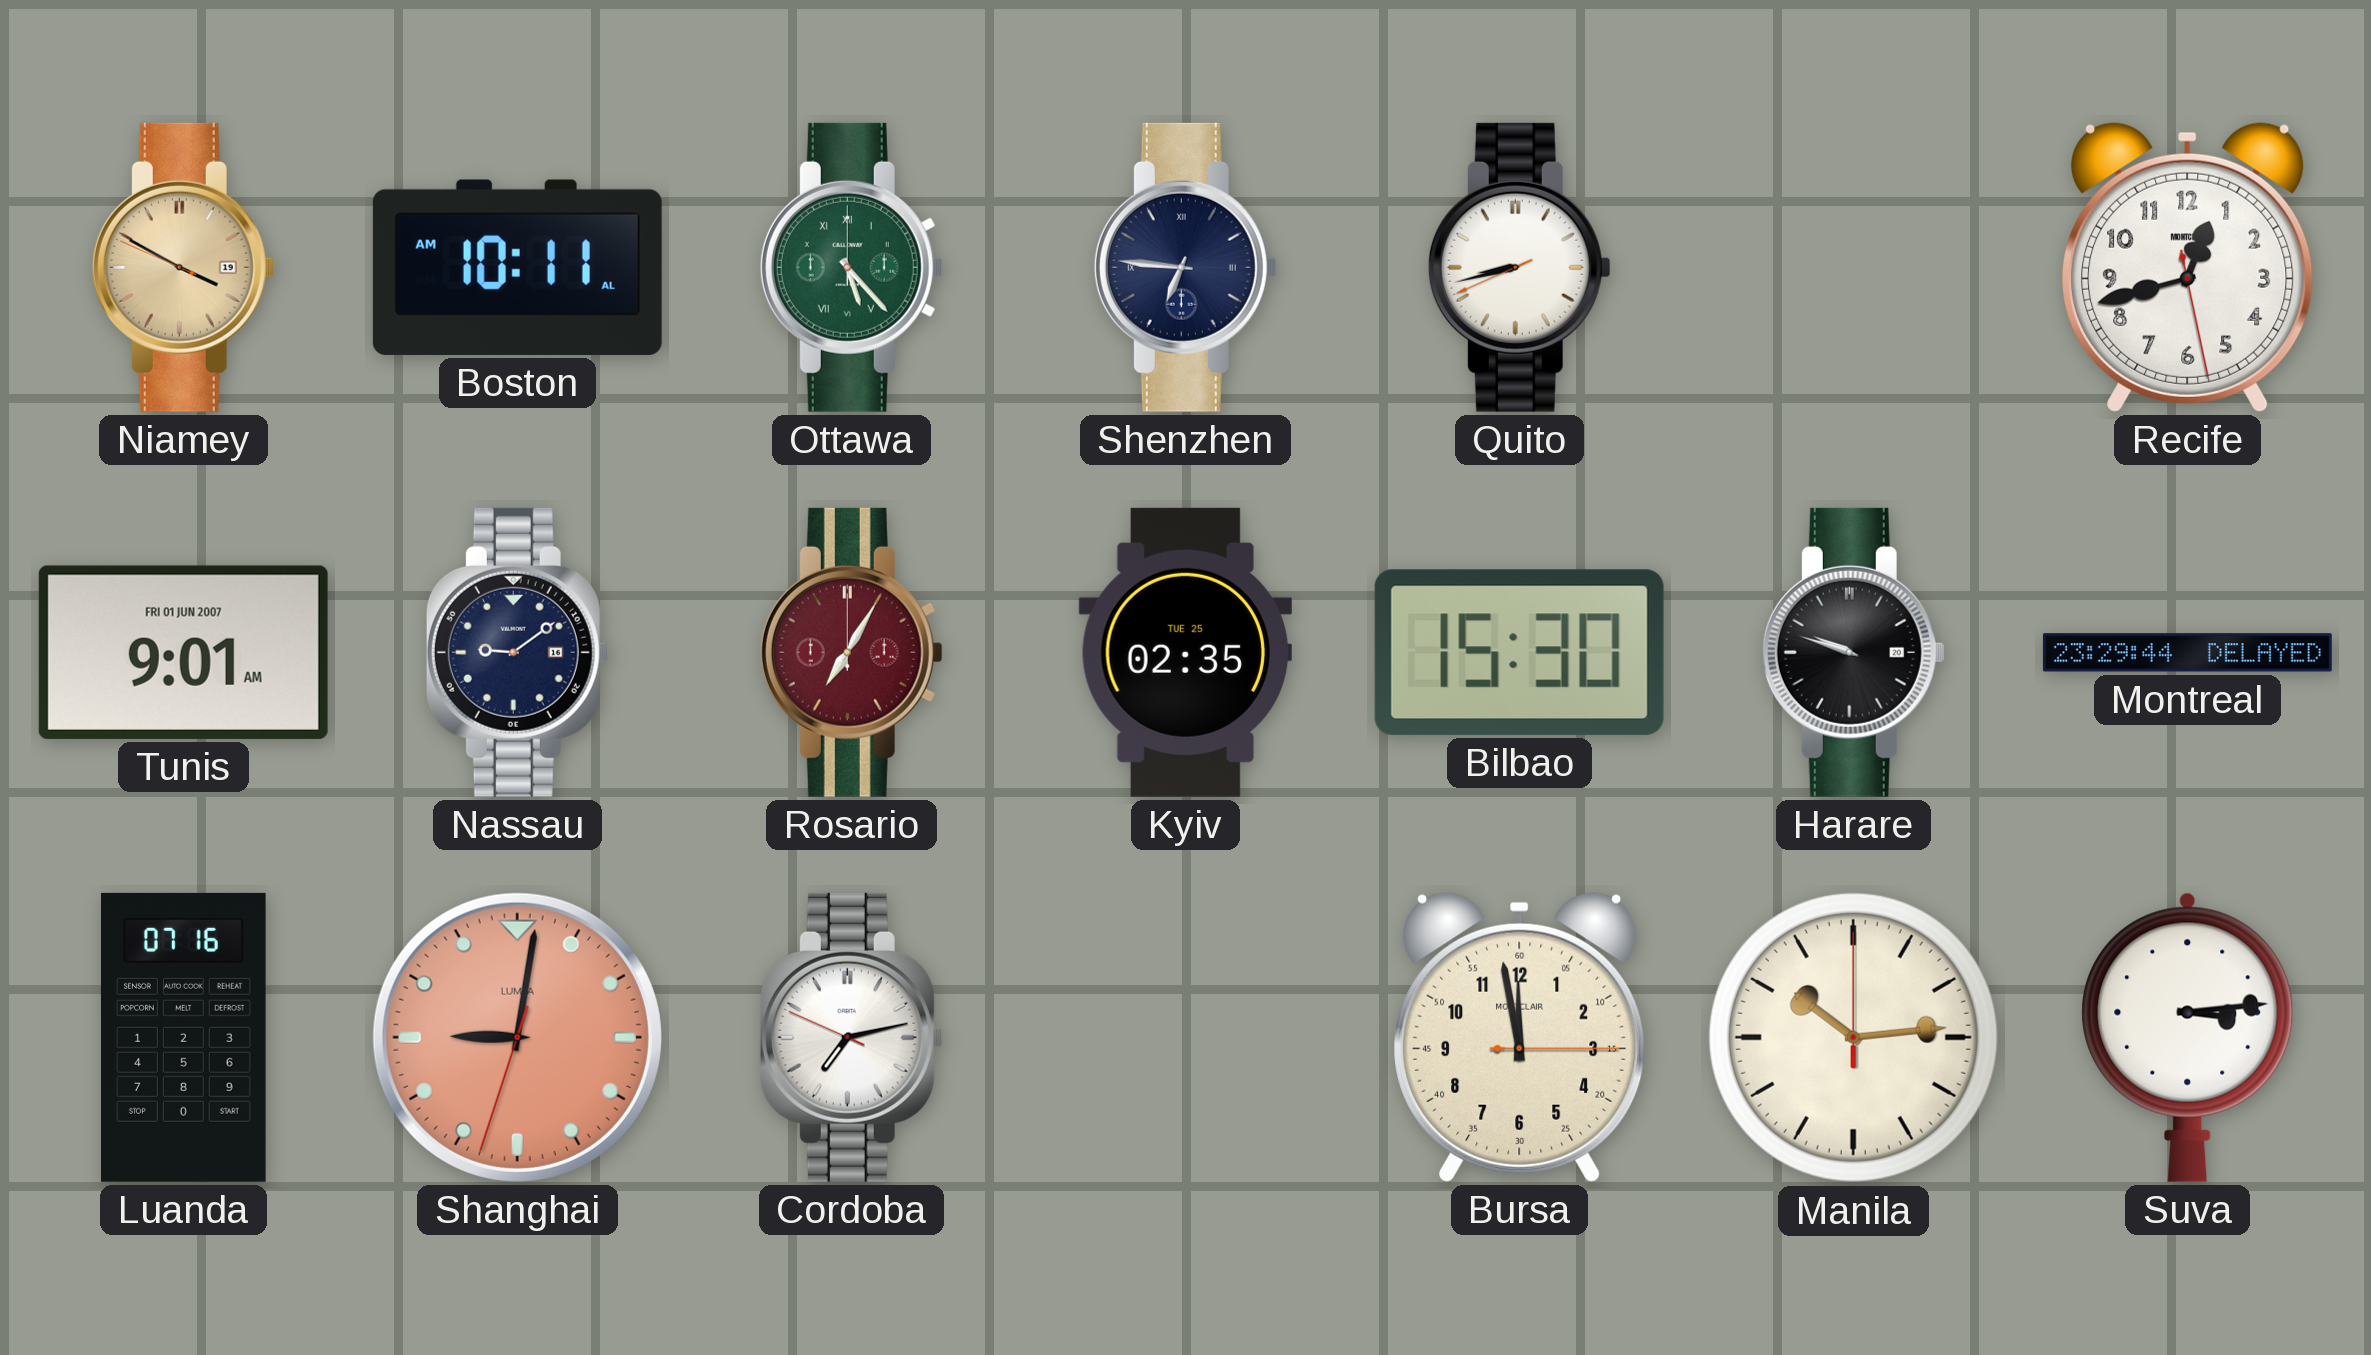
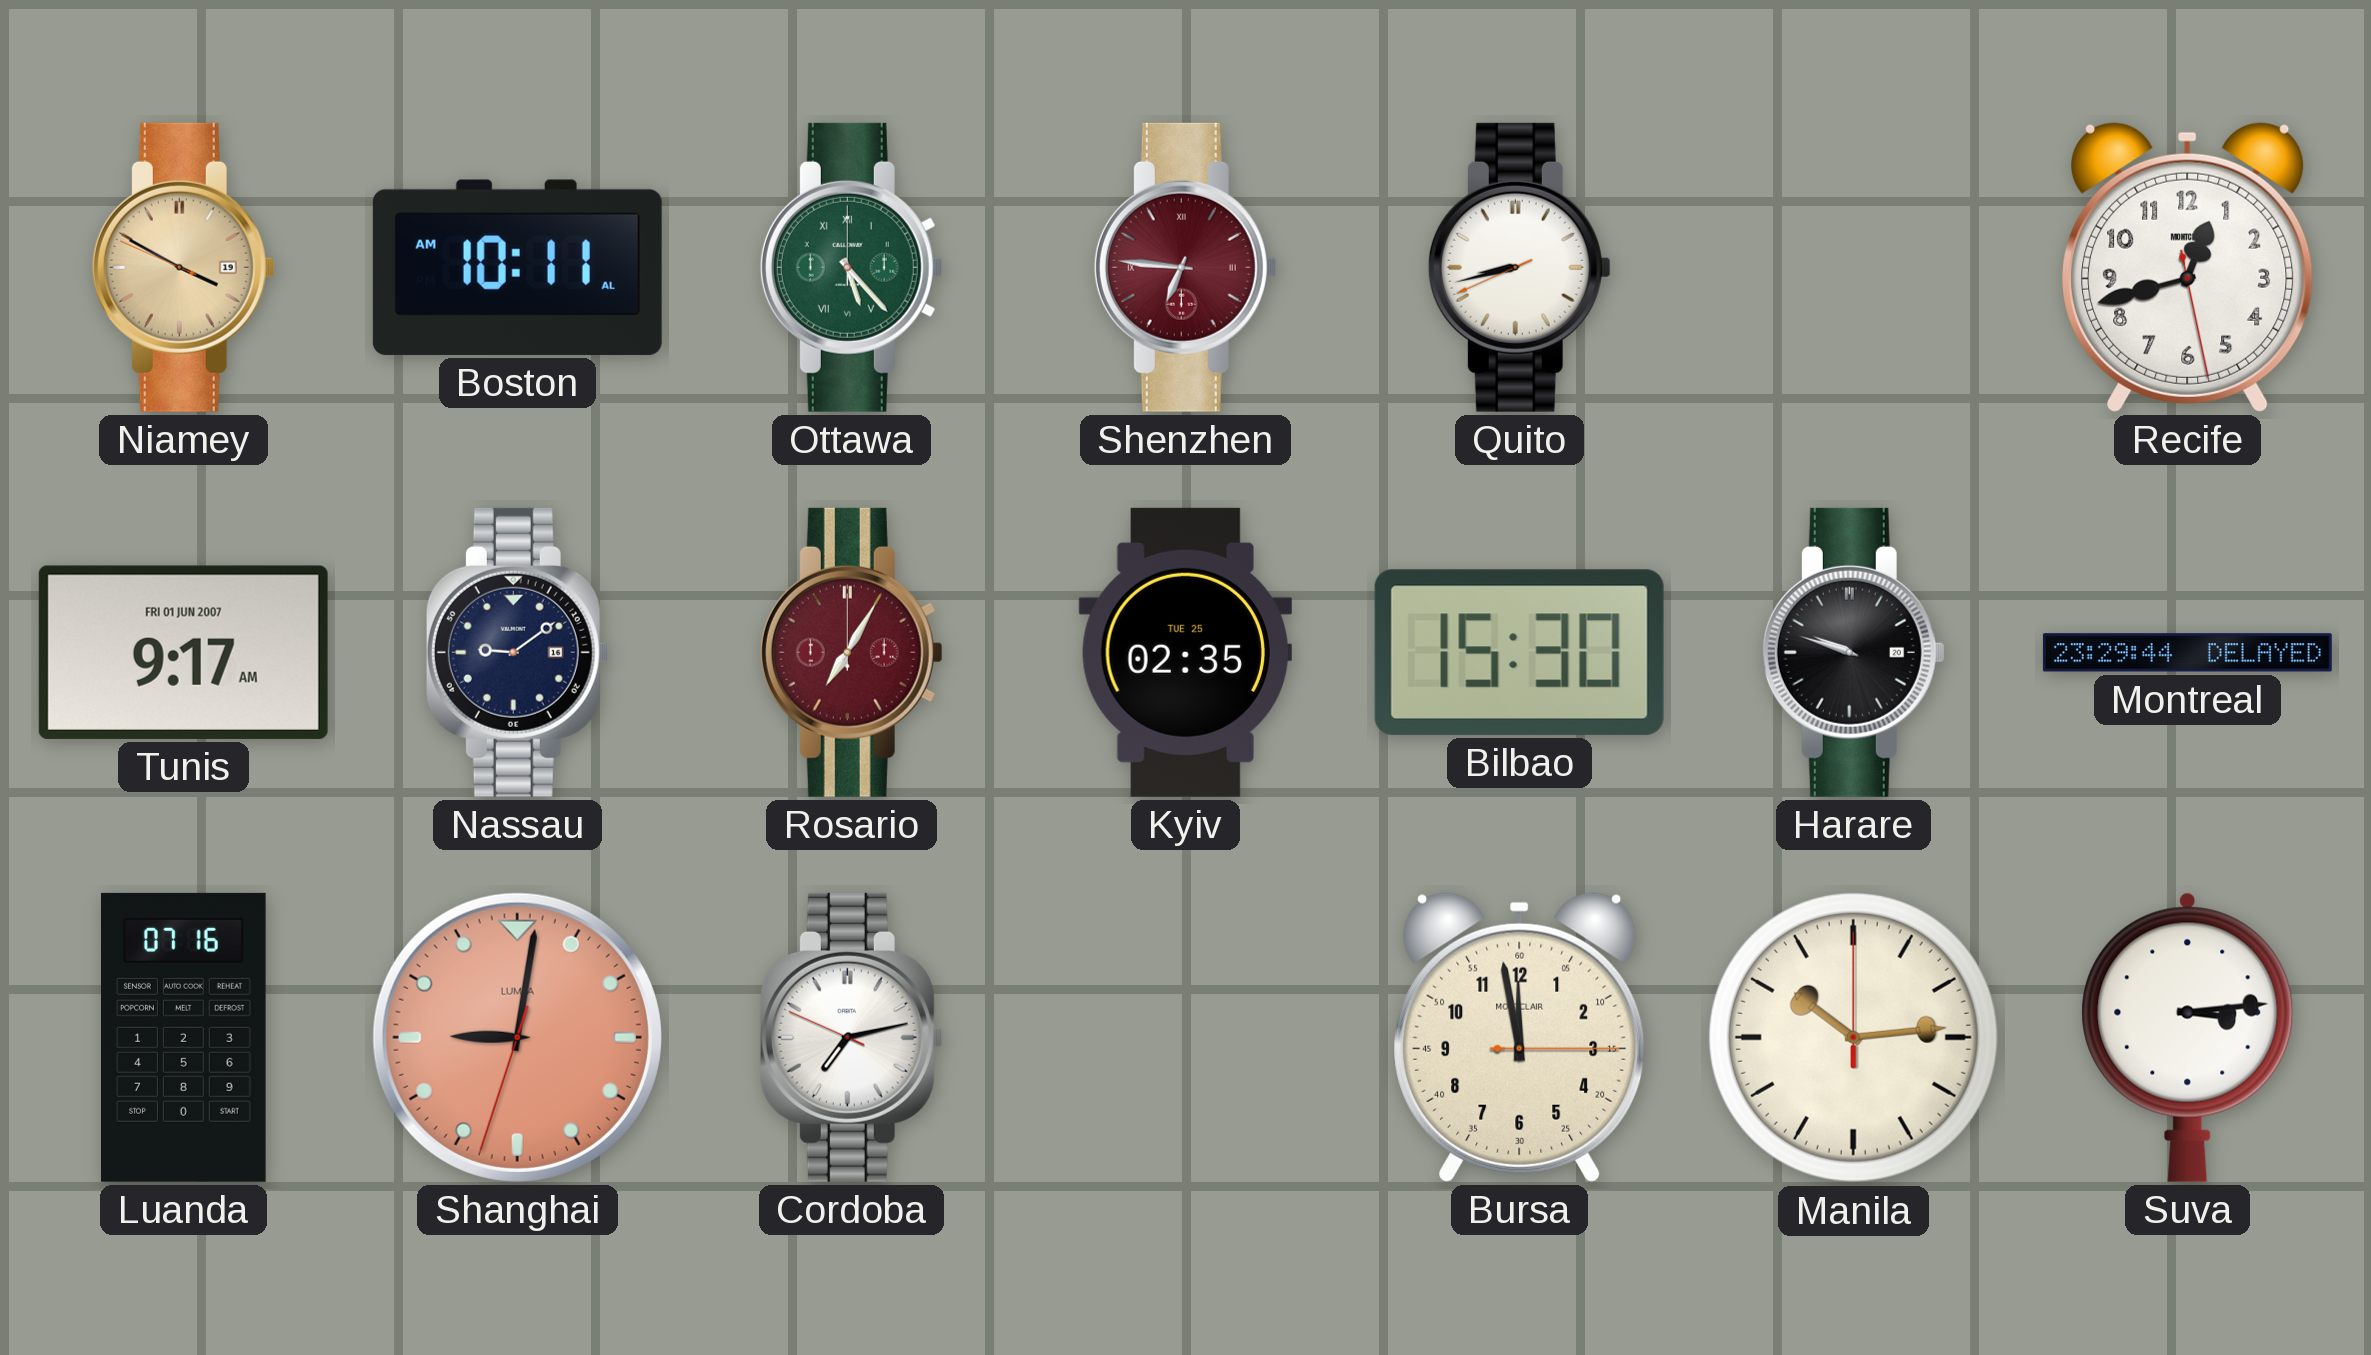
Shenzhen dial: navy -> burgundy (1185, 267)
Tunis: 9:01 -> 9:17 (183, 652)
